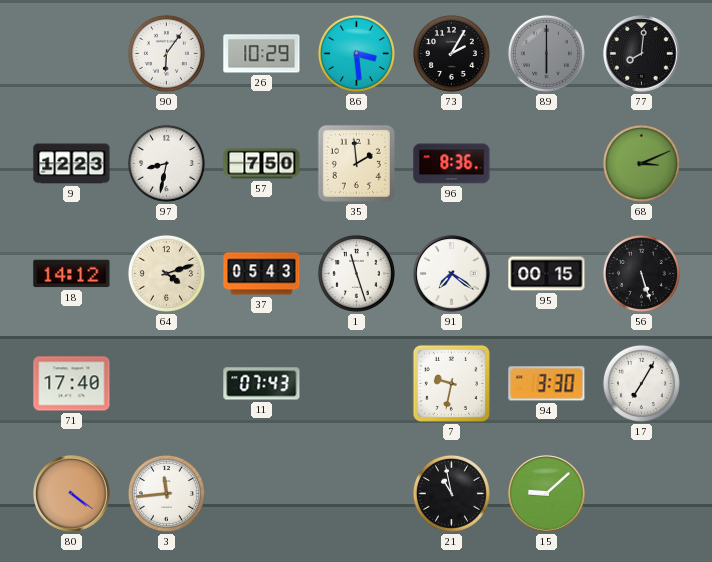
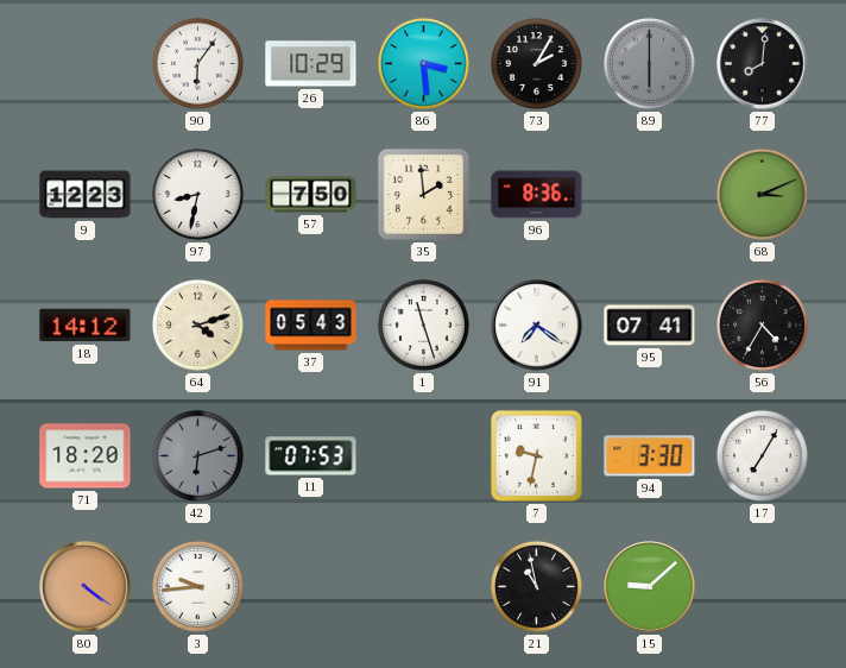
95: 00:15 -> 07:41 (650, 326)
56: 5:27 -> 4:35 (762, 324)
71: 17:40 -> 18:20 (86, 456)
42: none -> 6:12 (197, 455)
11: 07:43 -> 07:53 (311, 456)
3: 11:44 -> 9:44 (197, 586)
